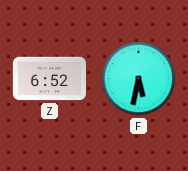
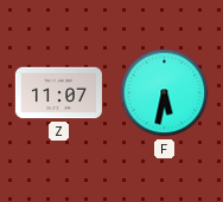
Z: 6:52 -> 11:07 (58, 93)
